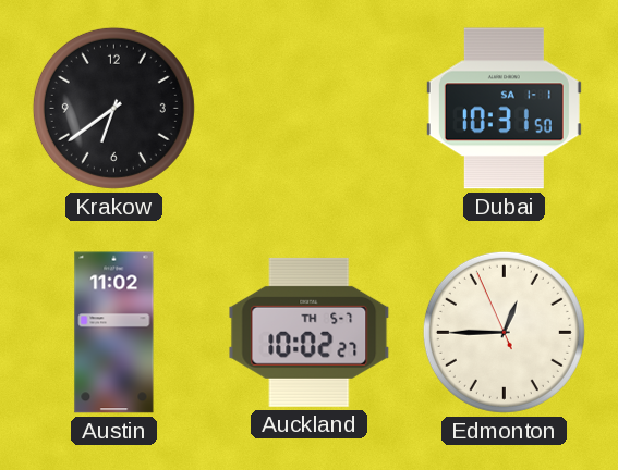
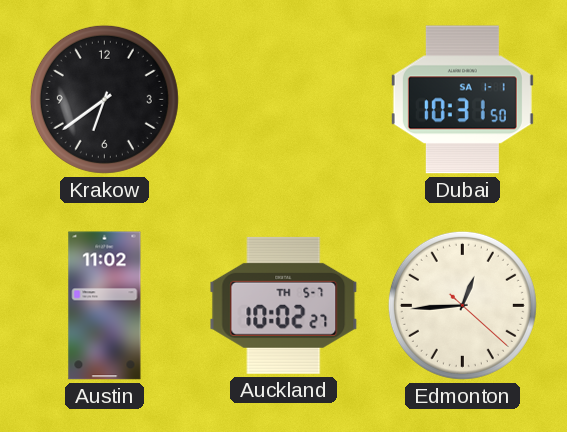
Edmonton: 12:44:56 -> 12:44:22 (462, 305)
